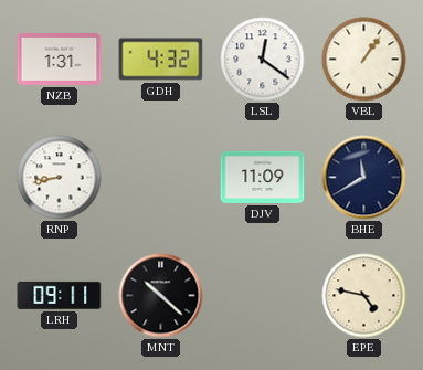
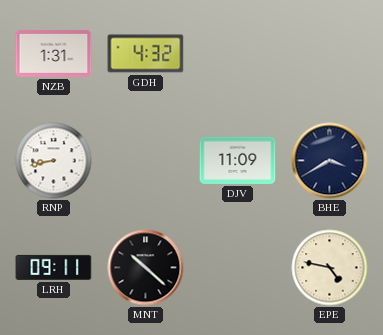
LSL: 12:21 -> none (263, 60)
VBL: 1:06 -> none (364, 60)
BHE: 11:40 -> 3:40 (330, 161)
